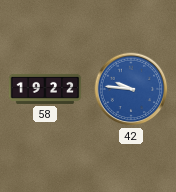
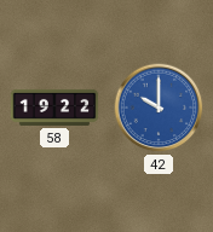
42: 9:46 -> 10:00 (159, 108)
